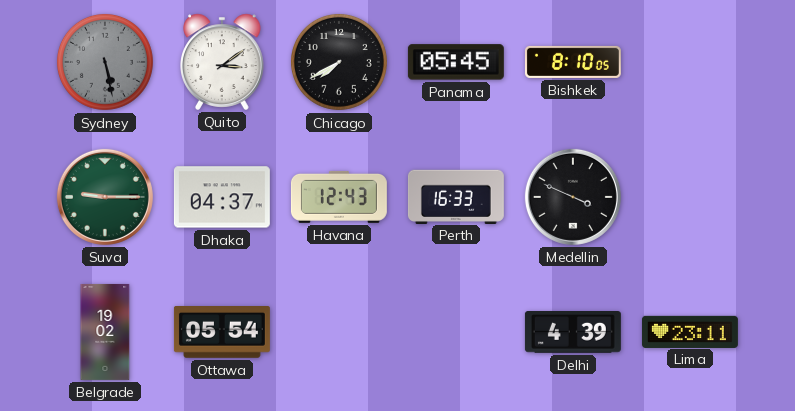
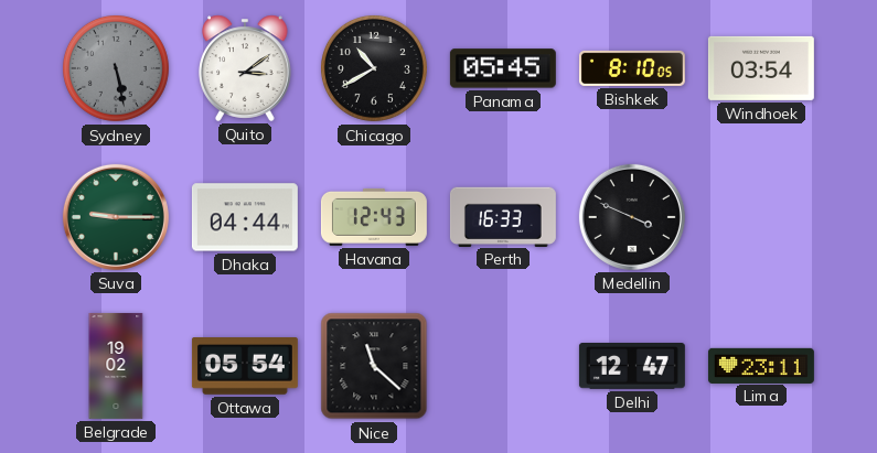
Chicago: 7:40 -> 10:40 (374, 68)
Windhoek: none -> 03:54 (761, 68)
Dhaka: 04:37 -> 04:44 (245, 217)
Nice: none -> 11:22 (374, 366)
Delhi: 4:39 -> 12:47 (632, 367)
